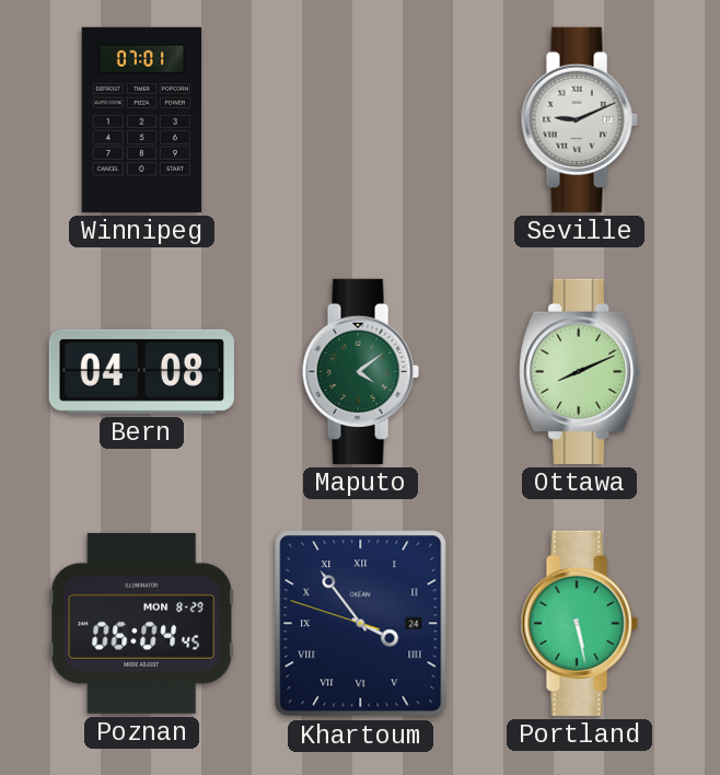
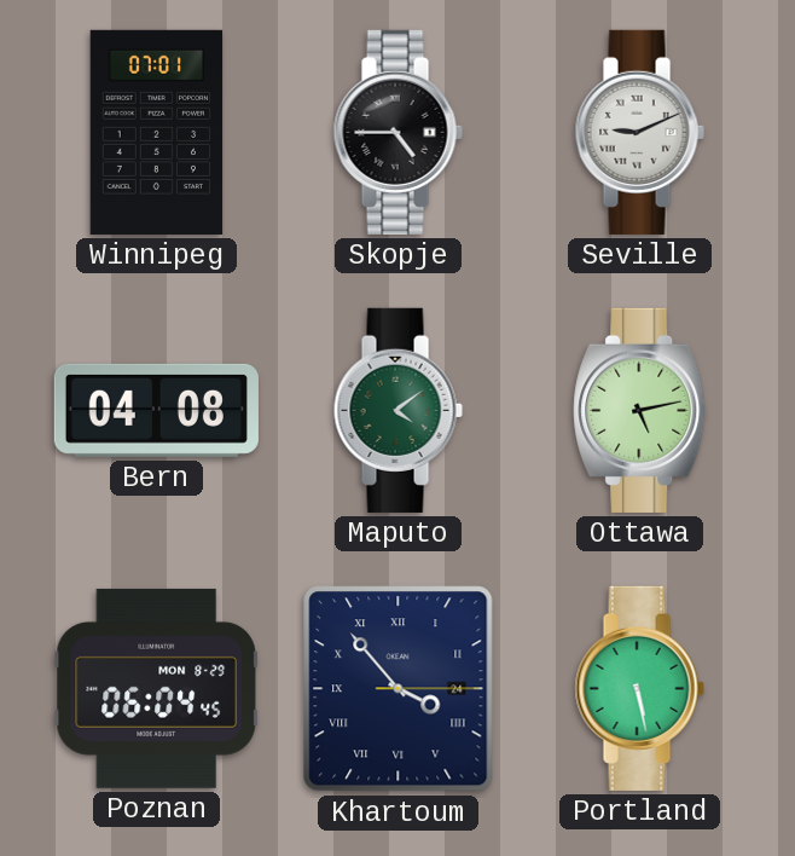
Skopje: none -> 4:45 (397, 132)
Ottawa: 8:11 -> 5:13 (640, 410)
Khartoum: 3:53:48 -> 3:53:15 (399, 689)
